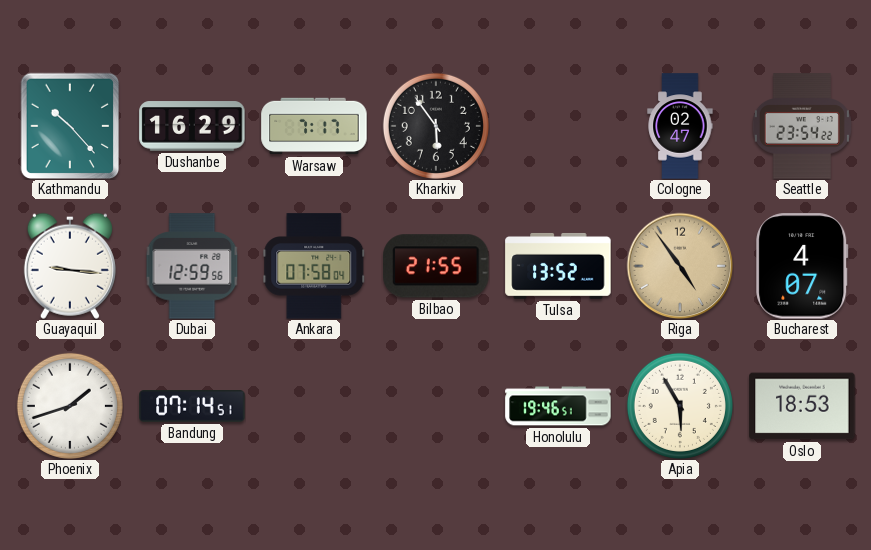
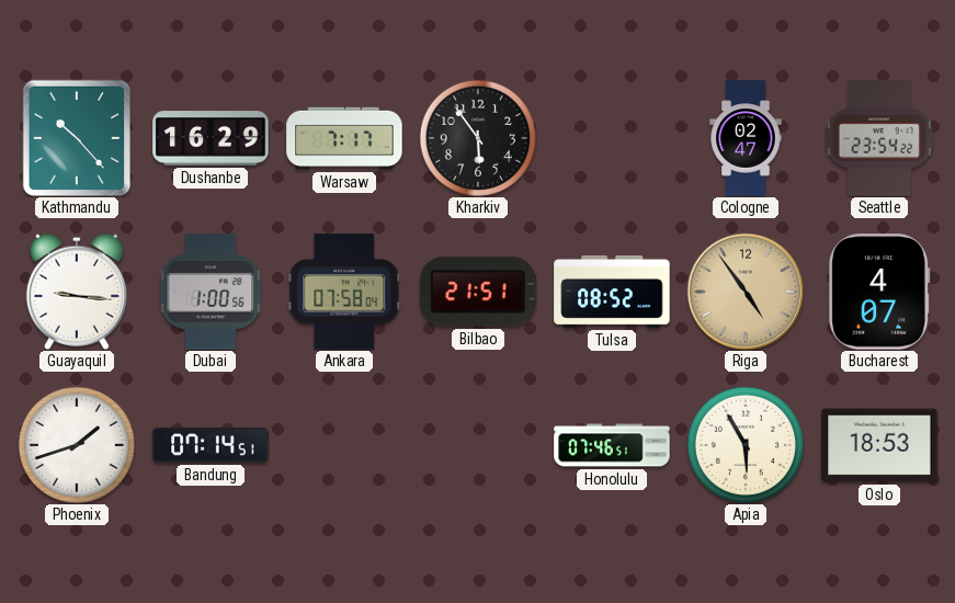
Dubai: 12:59 -> 1:00 (211, 292)
Bilbao: 21:55 -> 21:51 (478, 292)
Tulsa: 13:52 -> 08:52 (612, 292)
Honolulu: 19:46 -> 07:46 (612, 445)
